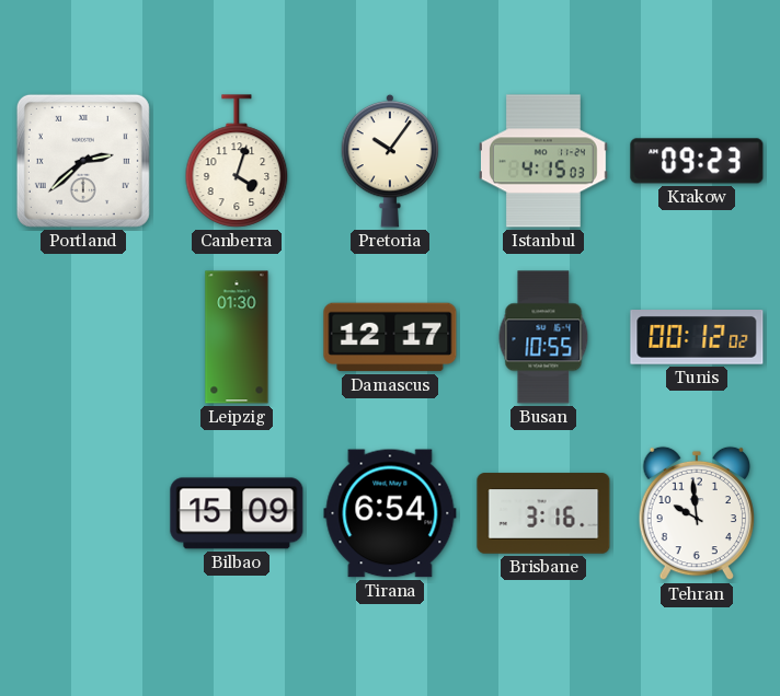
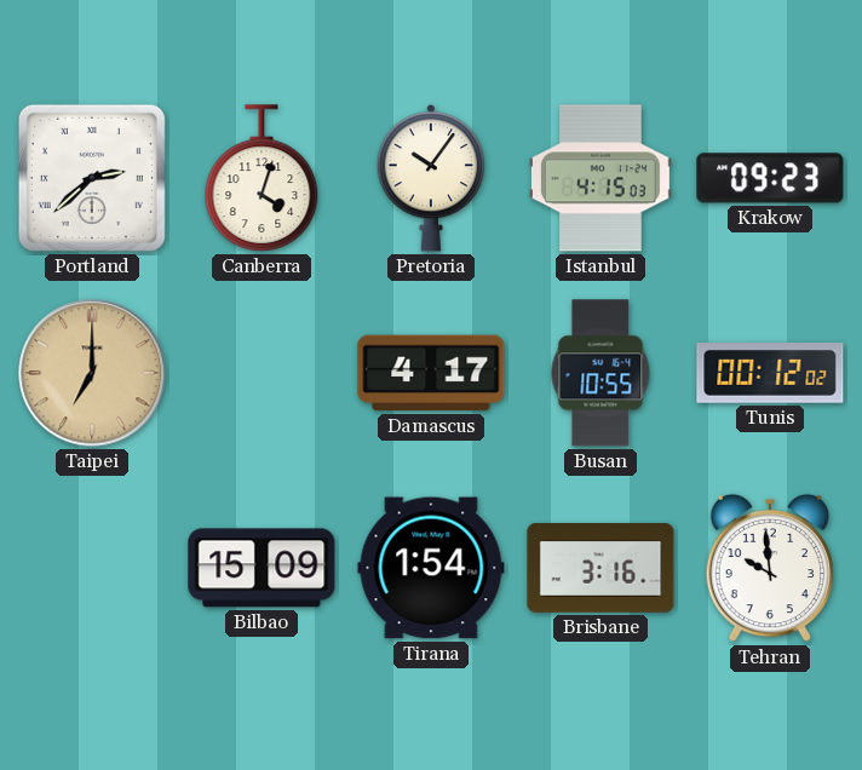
Taipei: none -> 7:00 (92, 373)
Leipzig: 01:30 -> none (237, 337)
Damascus: 12:17 -> 4:17 (431, 373)
Tirana: 6:54 -> 1:54 (431, 568)
